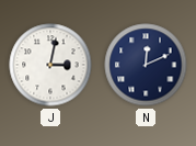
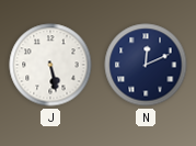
J: 3:02 -> 5:28 (50, 65)
